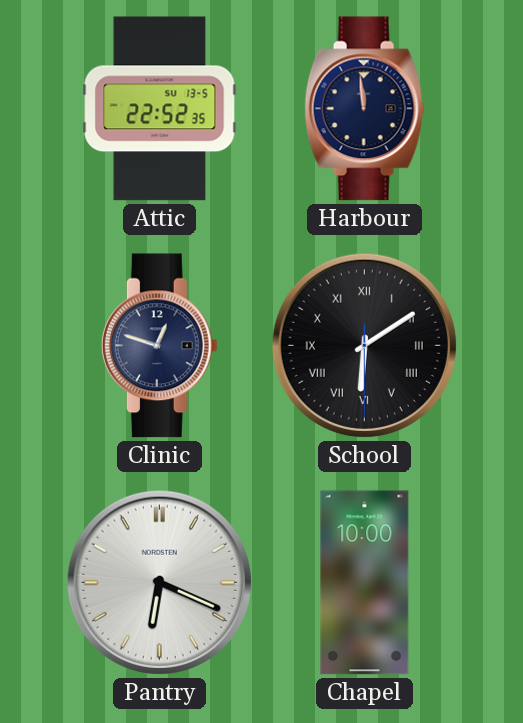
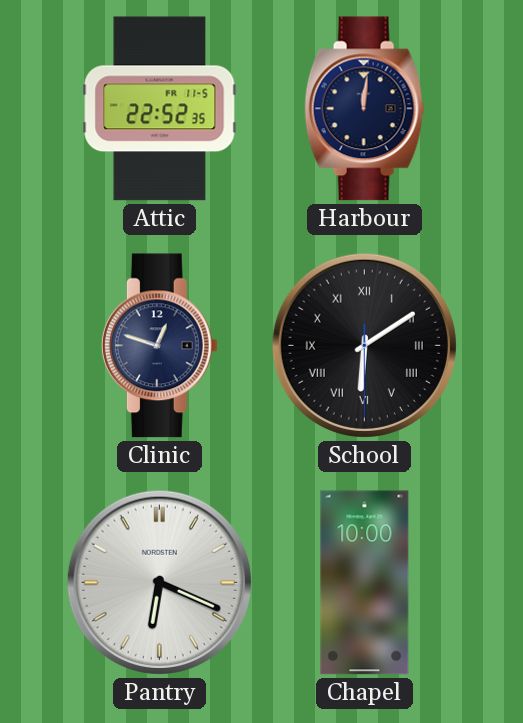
Attic date: SU 13-5 -> FR 11-5 (160, 109)
Harbour: 11:59 -> 12:01 (365, 109)
